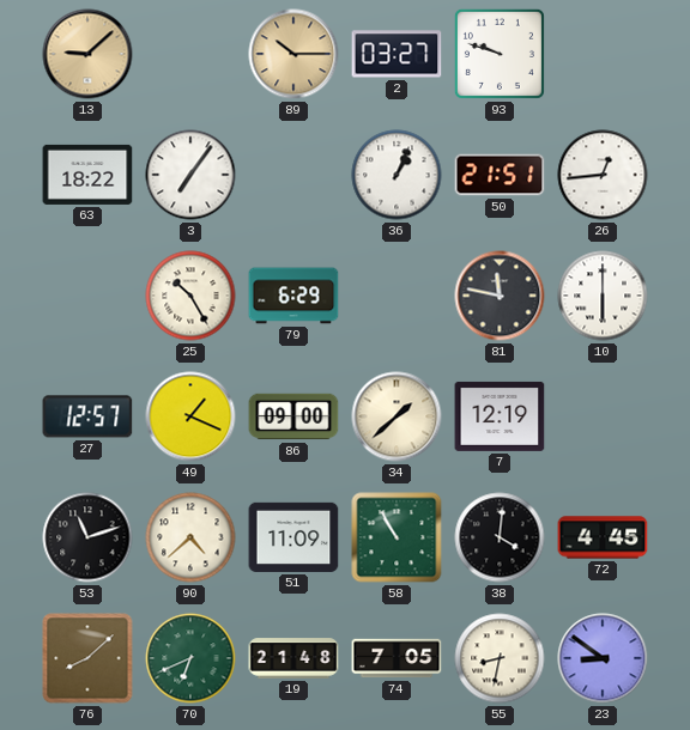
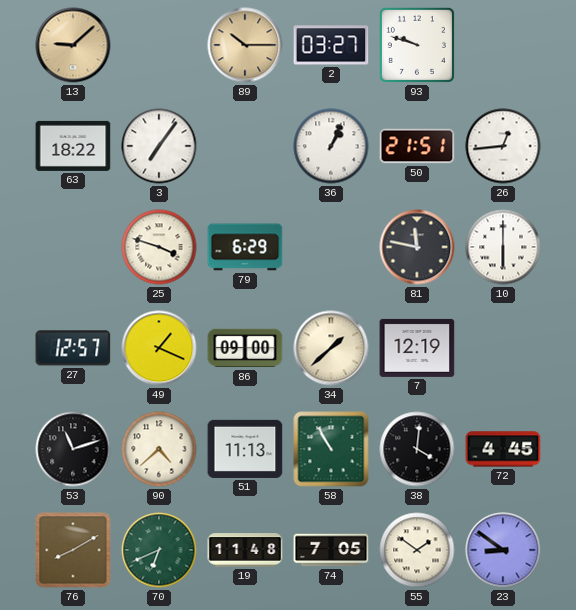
25: 10:25 -> 3:48 (159, 247)
51: 11:09 -> 11:13 (245, 449)
76: 8:08 -> 8:10 (73, 550)
19: 21:48 -> 11:48 (245, 550)
55: 8:32 -> 1:51 (417, 550)
